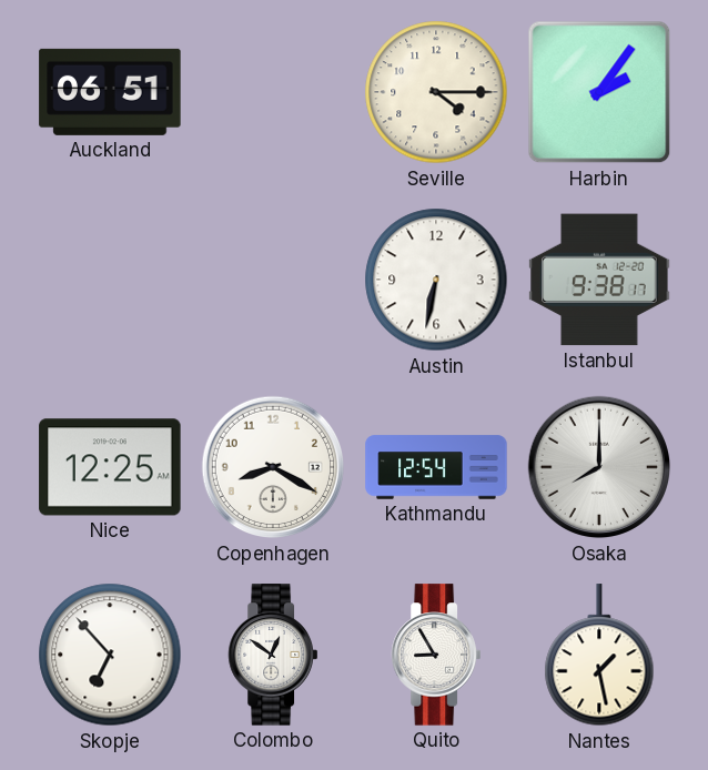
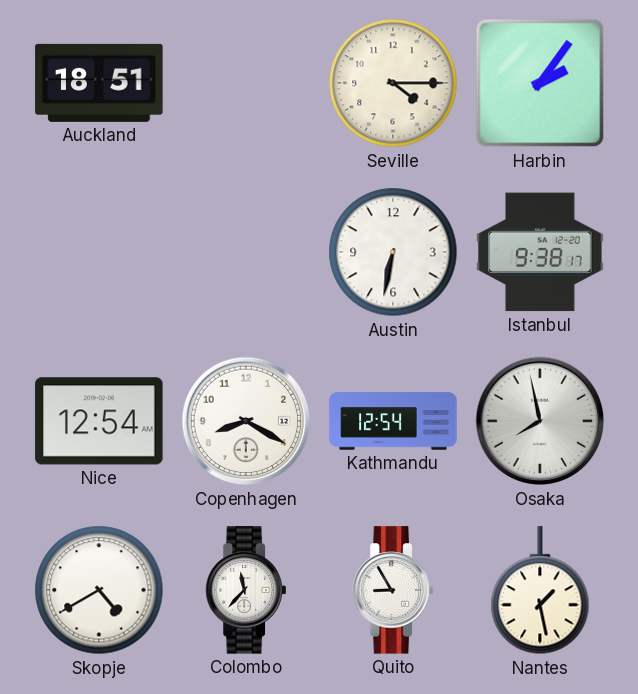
Auckland: 06:51 -> 18:51 (99, 83)
Nice: 12:25 -> 12:54 (99, 421)
Osaka: 8:00 -> 7:58 (540, 421)
Skopje: 6:53 -> 4:40 (99, 590)
Colombo: 12:51 -> 11:37 (246, 590)
